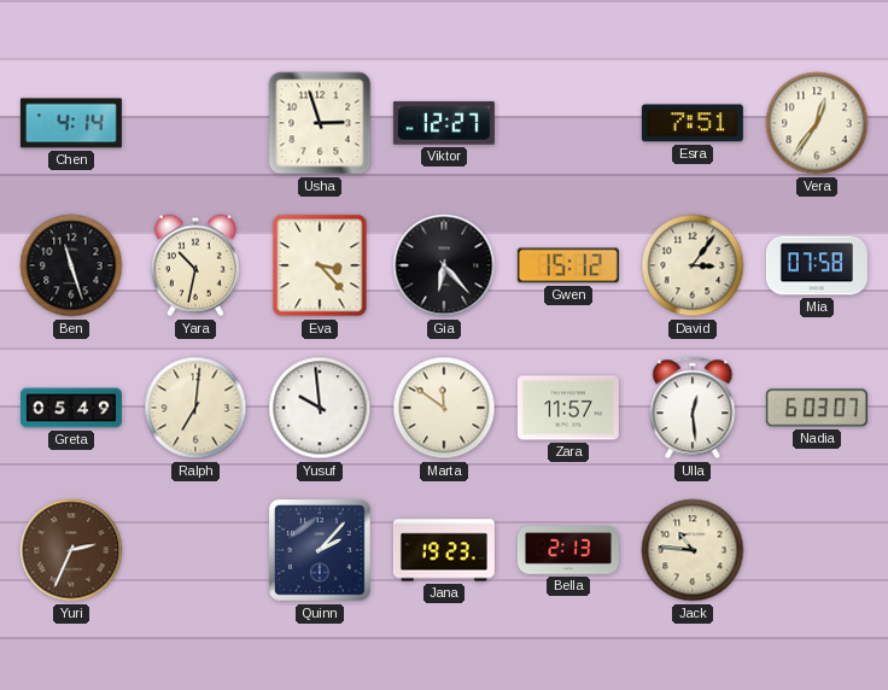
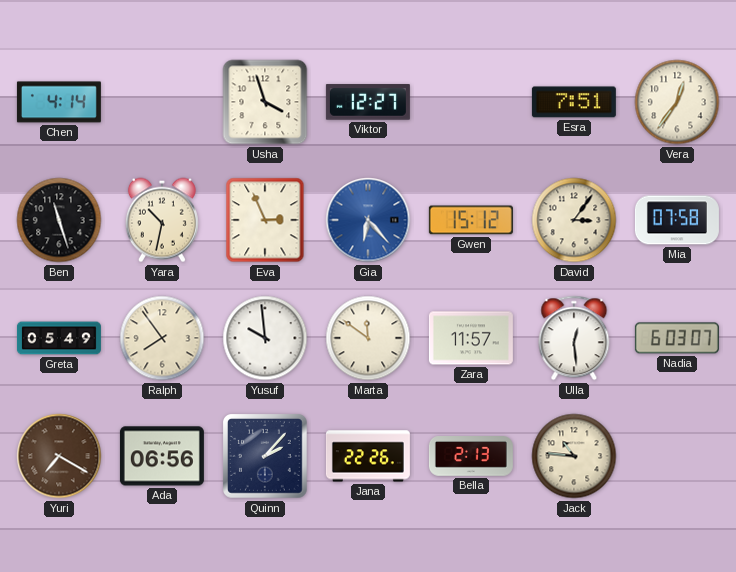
Usha: 2:57 -> 3:57 (265, 102)
Eva: 3:23 -> 2:56 (265, 220)
Gia dial: black -> blue (368, 220)
Ralph: 7:01 -> 7:54 (162, 338)
Yuri: 2:34 -> 7:20 (59, 456)
Ada: none -> 06:56 (162, 456)
Jana: 19:23 -> 22:26 (368, 456)
